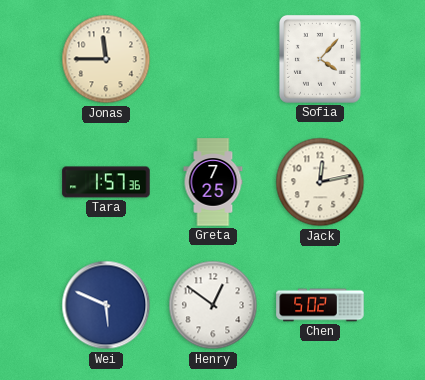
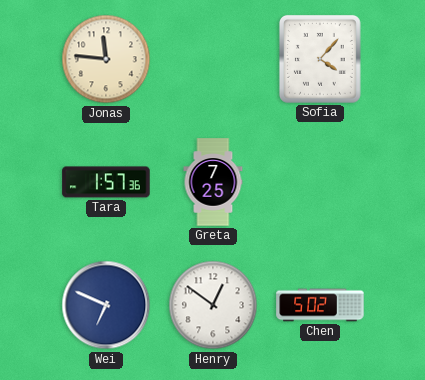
Jonas: 11:45 -> 11:46 (106, 59)
Jack: 12:13 -> none (320, 182)
Wei: 5:49 -> 6:49 (106, 305)
